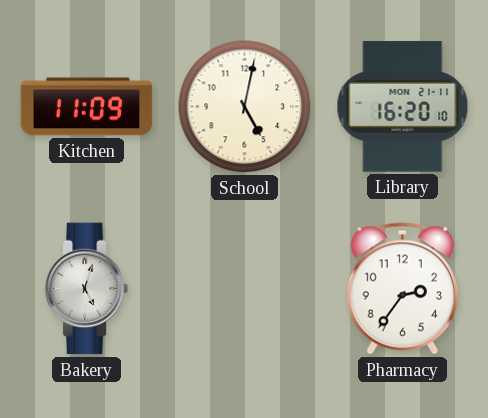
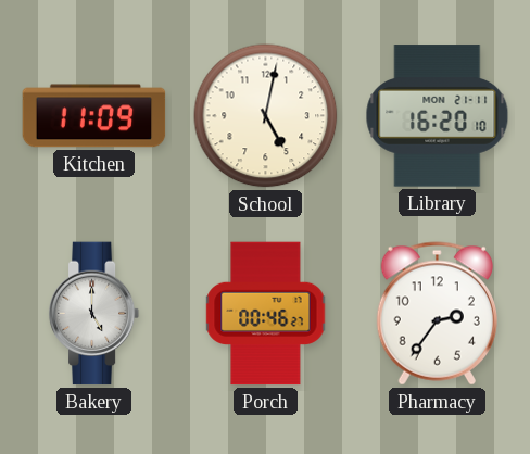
Bakery: 5:03 -> 5:00 (94, 314)
Porch: none -> 00:46 (266, 314)
